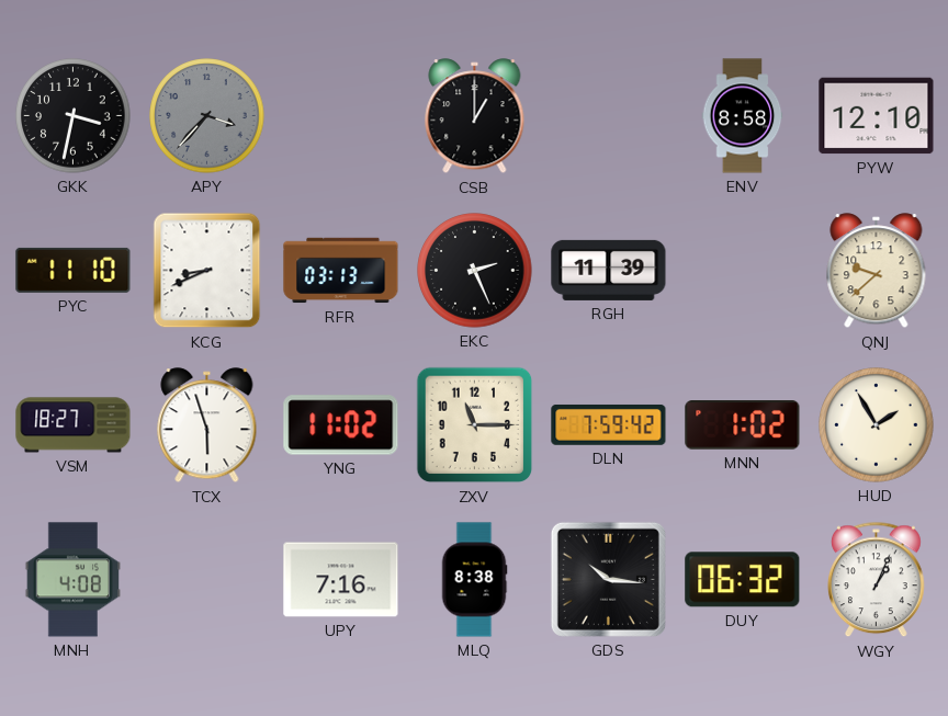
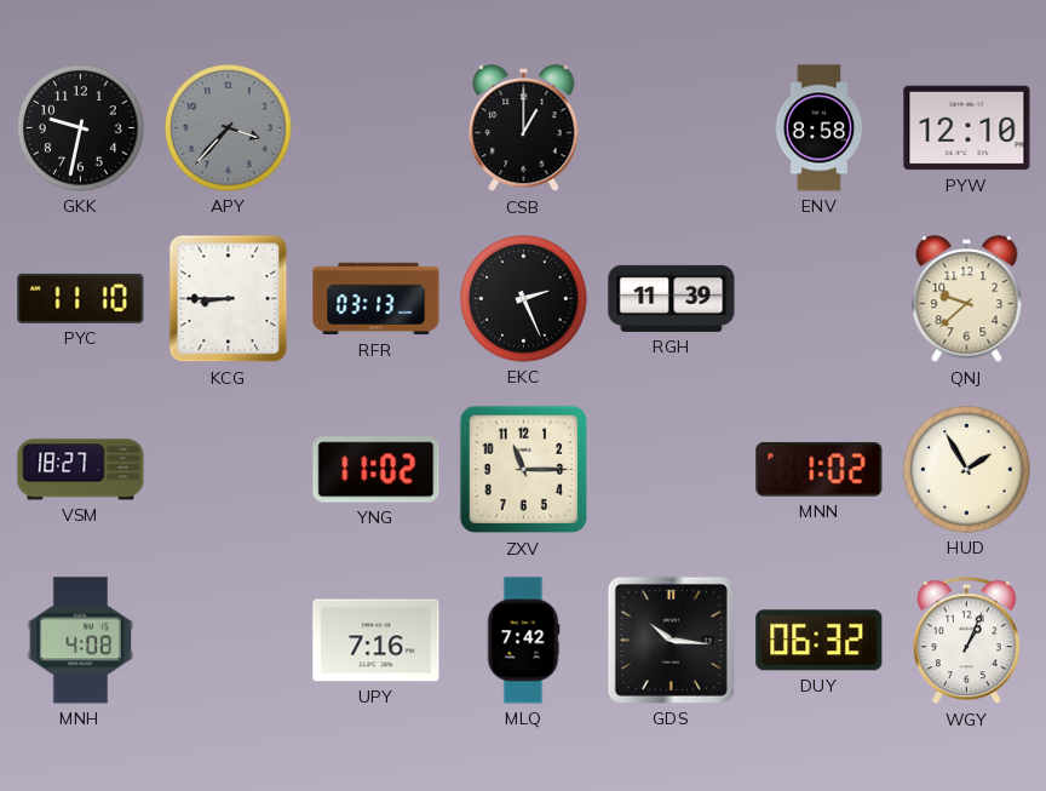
GKK: 3:32 -> 9:32 (81, 128)
KCG: 8:41 -> 8:45 (229, 299)
TCX: 5:57 -> none (207, 425)
DLN: 7:59 -> none (609, 424)
MLQ: 8:38 -> 7:42 (523, 641)
